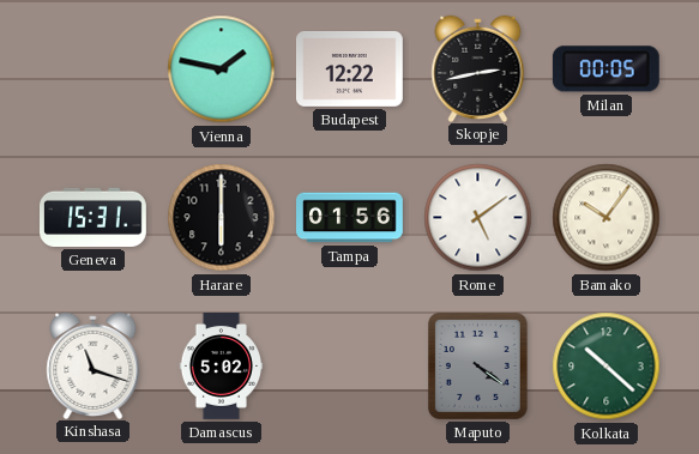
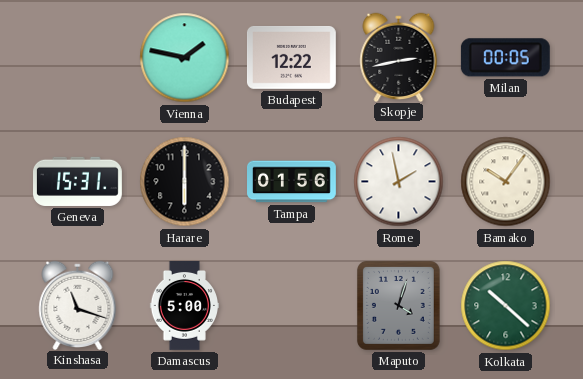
Rome: 5:09 -> 1:58 (399, 182)
Damascus: 5:02 -> 5:00 (184, 306)
Maputo: 4:21 -> 4:03 (398, 305)
